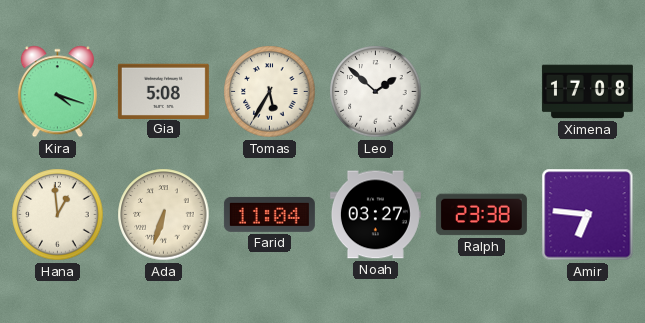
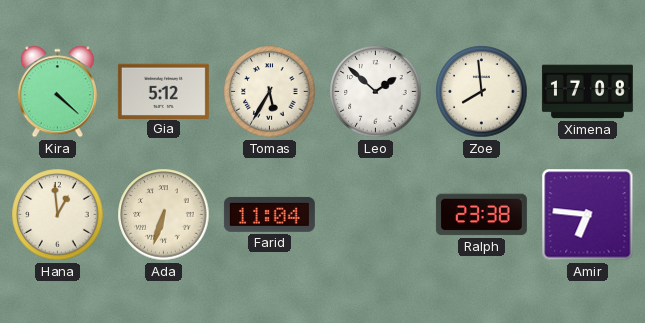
Kira: 4:18 -> 4:22 (57, 92)
Gia: 5:08 -> 5:12 (163, 91)
Zoe: none -> 7:59 (482, 92)
Noah: 03:27 -> none (375, 215)
